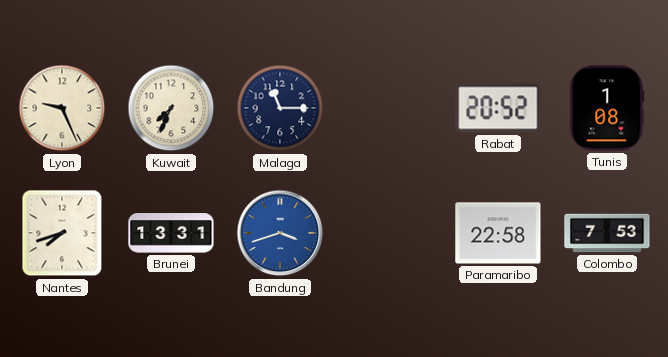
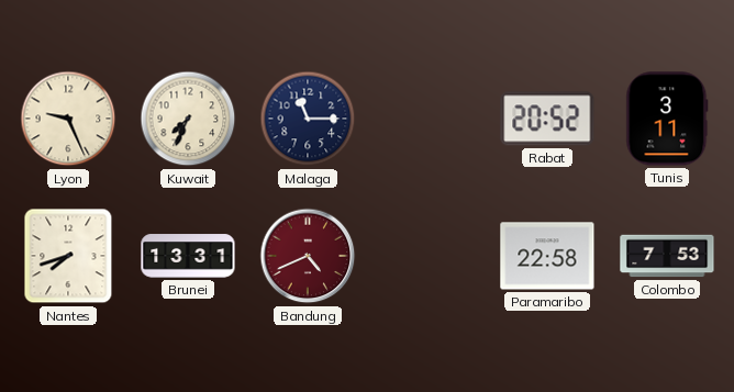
Tunis: 1:08 -> 3:11 (667, 119)
Bandung: 3:42 -> 4:41 (308, 256)
Bandung dial: blue -> burgundy (308, 256)
